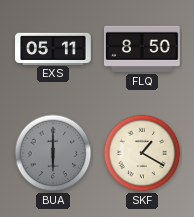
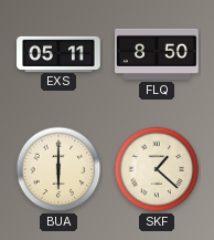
BUA dial: grey -> cream (58, 169)
SKF: 1:20 -> 1:22 (157, 169)
